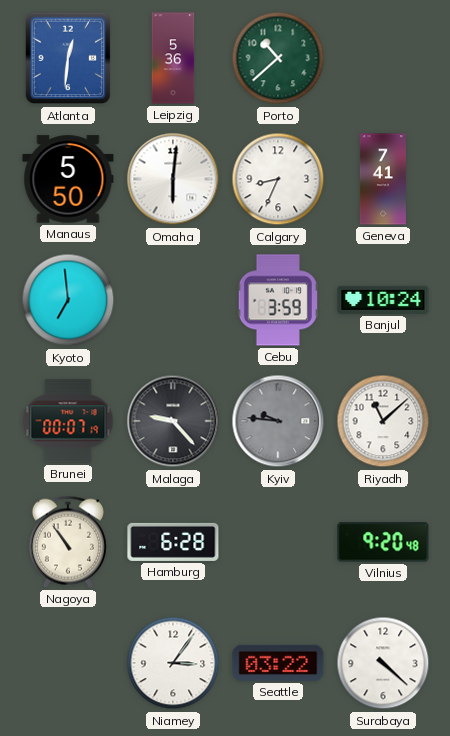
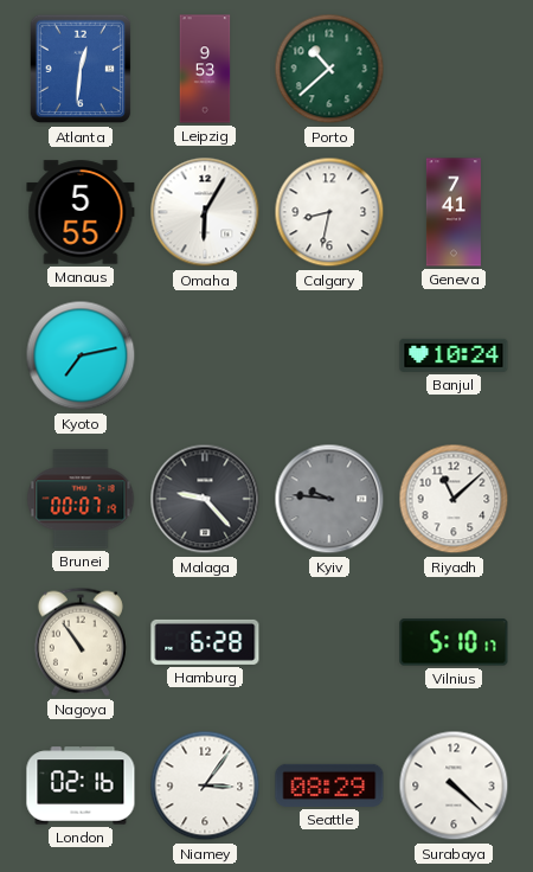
Leipzig: 5:36 -> 9:53 (205, 69)
Manaus: 5:50 -> 5:55 (81, 212)
Omaha: 6:01 -> 6:05 (205, 212)
Calgary: 8:34 -> 8:32 (329, 212)
Kyoto: 6:59 -> 7:13 (81, 355)
Cebu: 3:59 -> none (278, 300)
Vilnius: 9:20 -> 5:10 (454, 642)
London: none -> 02:16 (81, 786)
Seattle: 03:22 -> 08:29 (329, 786)
